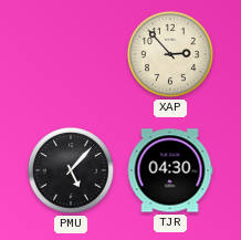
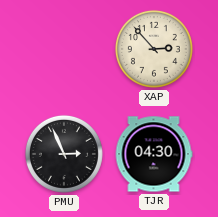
PMU: 5:07 -> 2:56 (64, 154)
